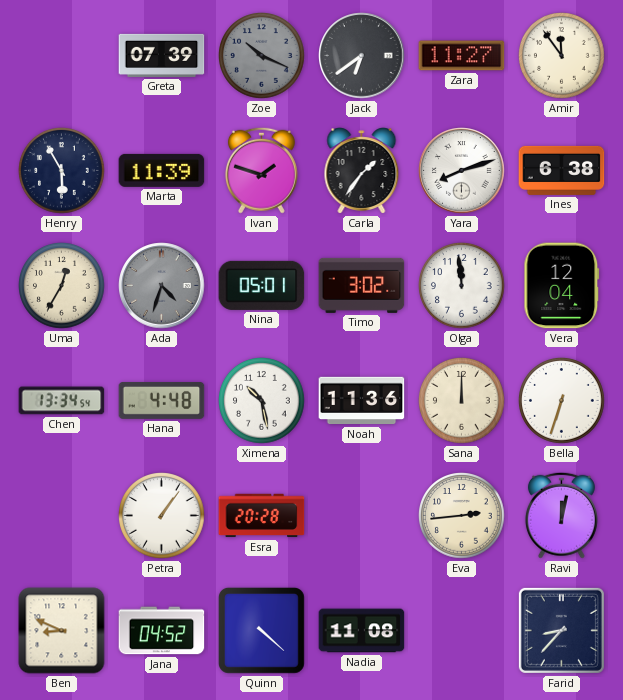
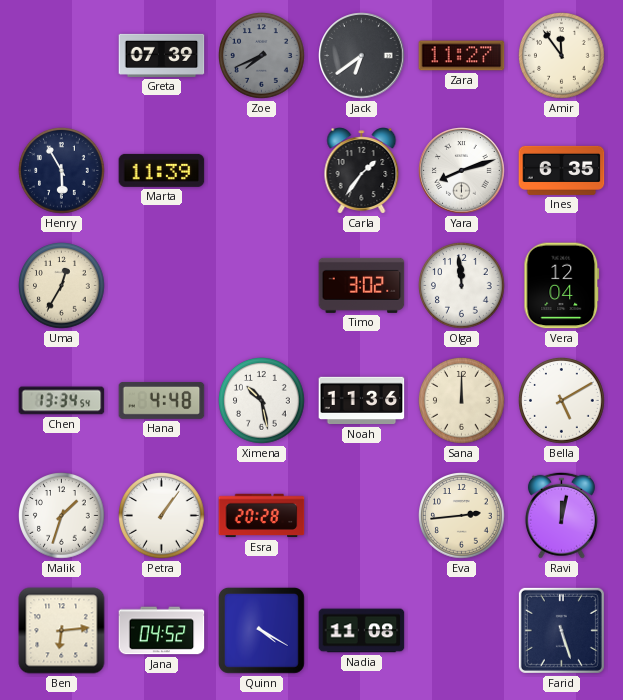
Zoe: 10:19 -> 7:41 (262, 56)
Ivan: 1:48 -> none (261, 170)
Ines: 6:38 -> 6:35 (562, 170)
Ada: 4:33 -> none (162, 286)
Nina: 05:01 -> none (262, 285)
Bella: 6:33 -> 5:10 (562, 401)
Malik: none -> 1:33 (62, 516)
Ben: 8:49 -> 6:14 (62, 631)
Quinn: 4:22 -> 4:20 (261, 630)
Farid: 8:37 -> 5:27 (561, 630)
